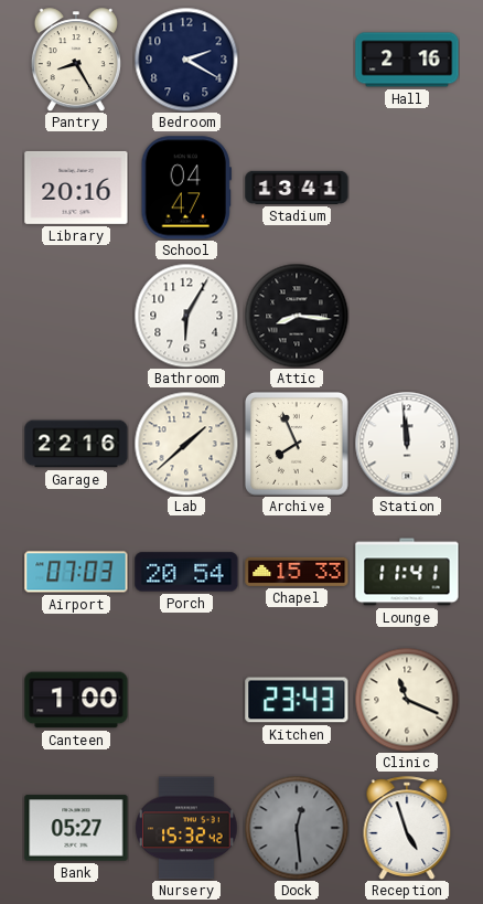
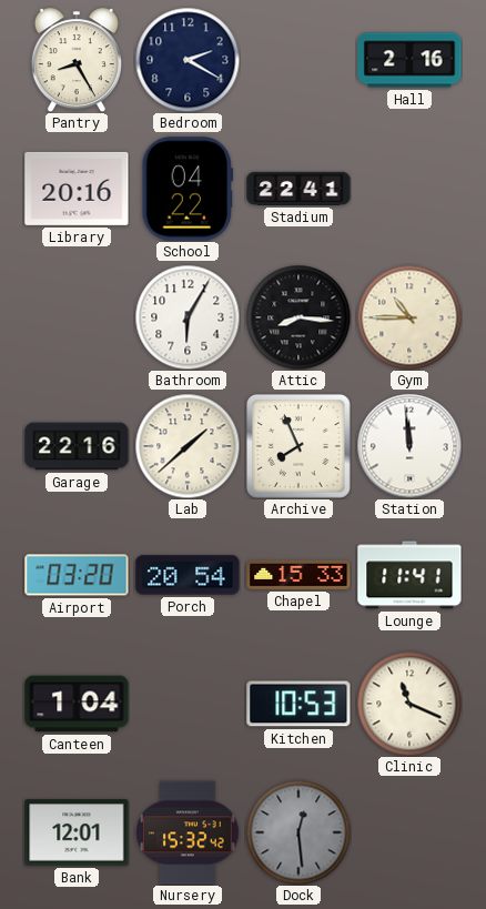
School: 04:47 -> 04:22 (186, 189)
Stadium: 13:41 -> 22:41 (298, 189)
Gym: none -> 10:45 (409, 317)
Airport: 07:03 -> 03:20 (77, 575)
Canteen: 1:00 -> 1:04 (77, 704)
Kitchen: 23:43 -> 10:53 (298, 704)
Bank: 05:27 -> 12:01 (77, 832)
Reception: 4:57 -> none (407, 828)
